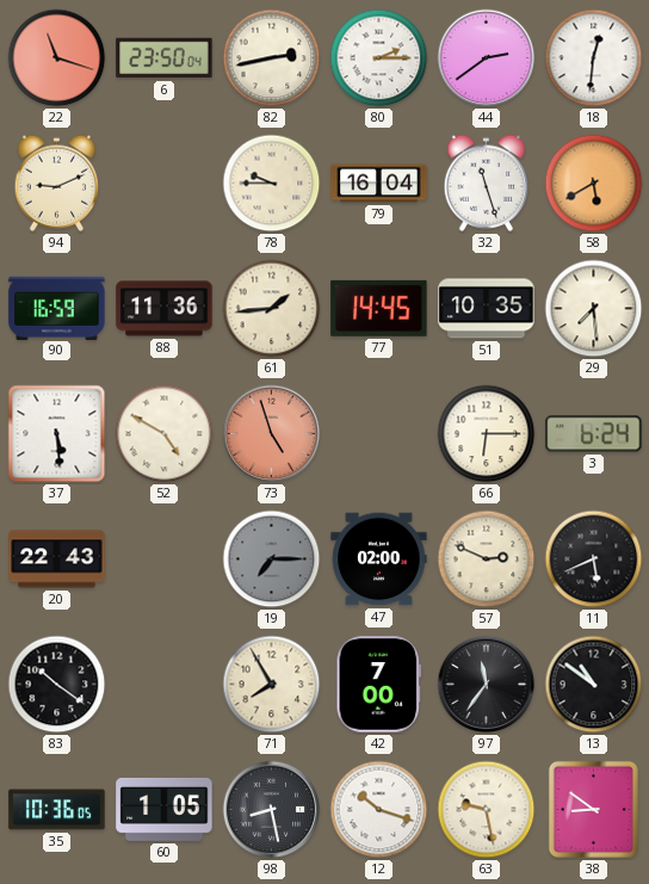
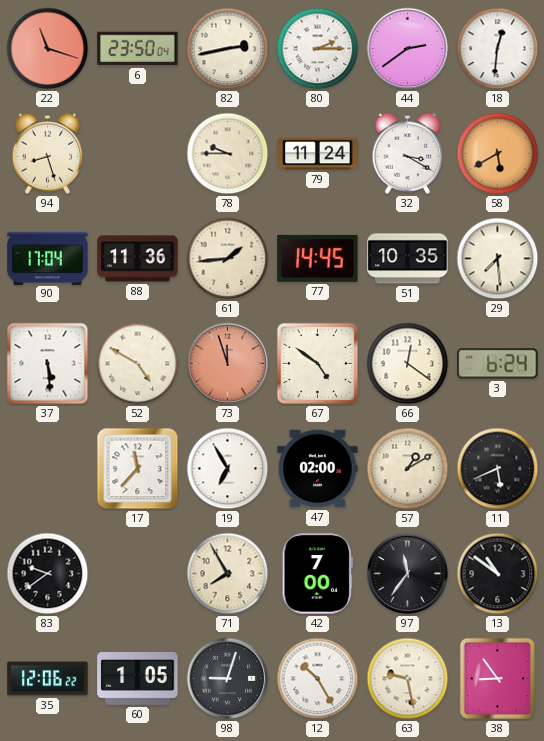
94: 9:11 -> 8:27 (48, 153)
79: 16:04 -> 11:24 (318, 154)
32: 11:27 -> 3:20 (408, 153)
90: 16:59 -> 17:04 (48, 258)
73: 4:57 -> 11:57 (228, 364)
67: none -> 4:51 (318, 364)
66: 6:15 -> 12:21 (408, 364)
20: 22:43 -> none (57, 560)
17: none -> 11:37 (138, 469)
19: 7:15 -> 6:55 (228, 469)
19 dial: grey -> white (228, 469)
57: 2:49 -> 1:10 (408, 469)
83: 10:21 -> 9:39 (48, 574)
35: 10:36 -> 12:06 (48, 679)
98: 8:28 -> 9:03 (228, 679)
12: 10:18 -> 10:25 (318, 679)
38: 8:51 -> 8:54 (497, 678)
